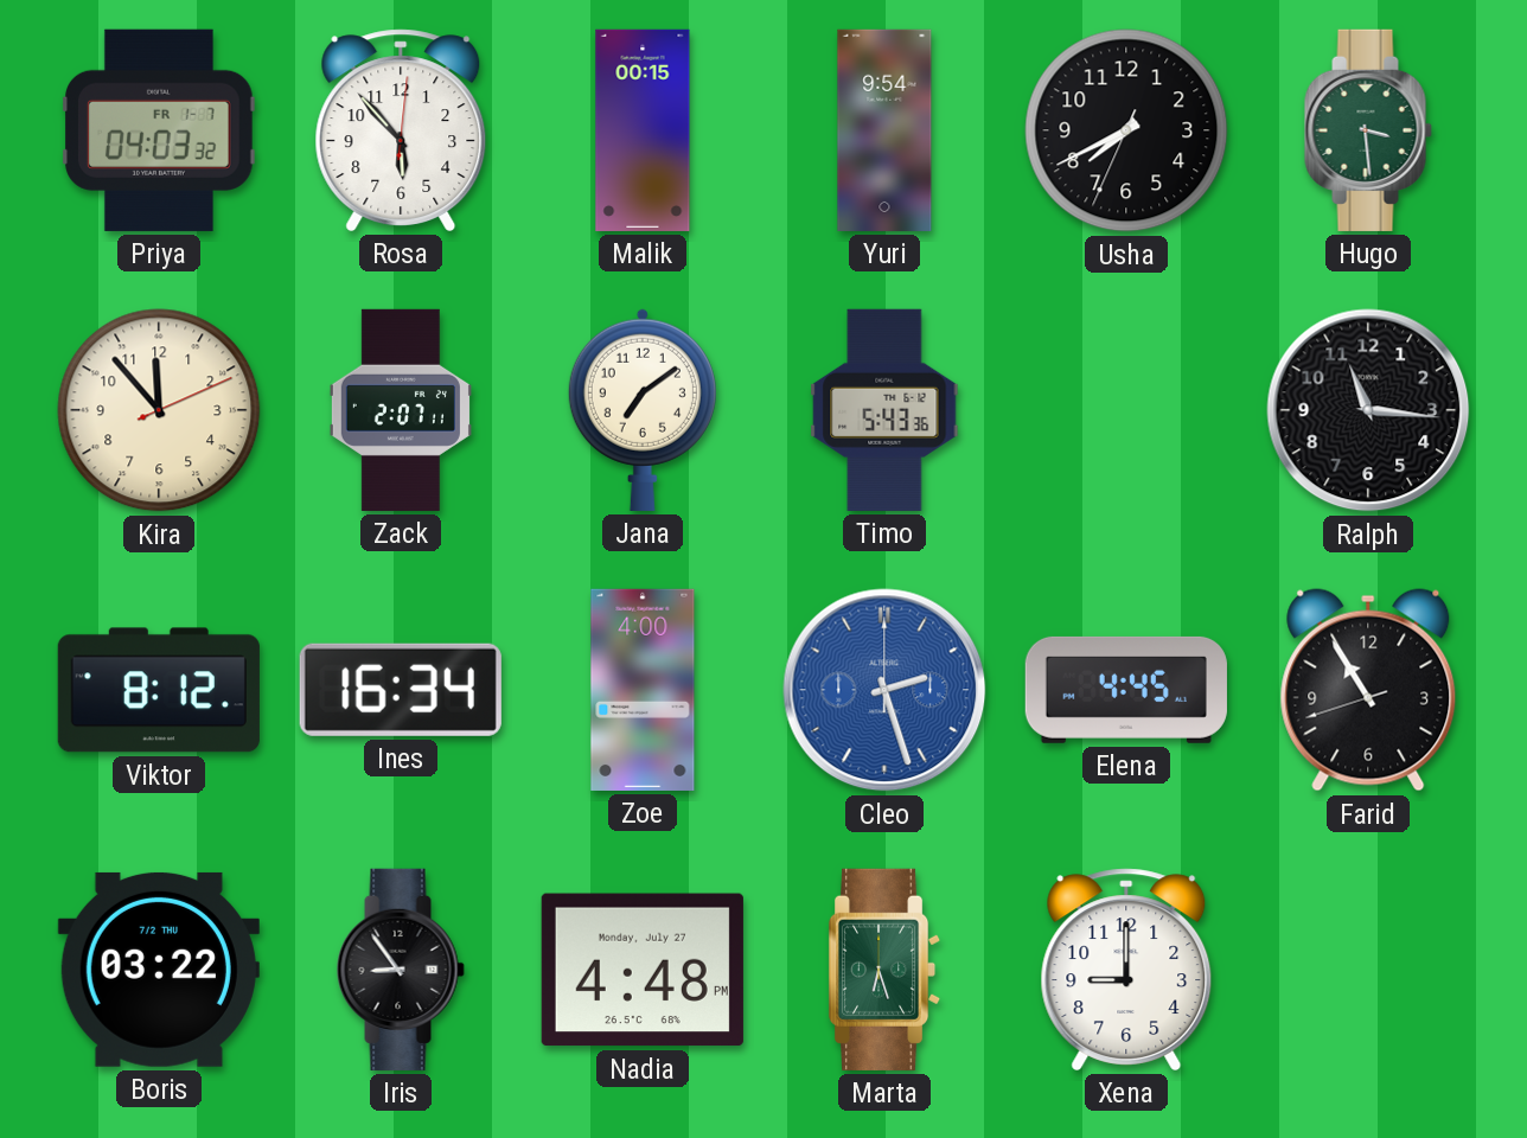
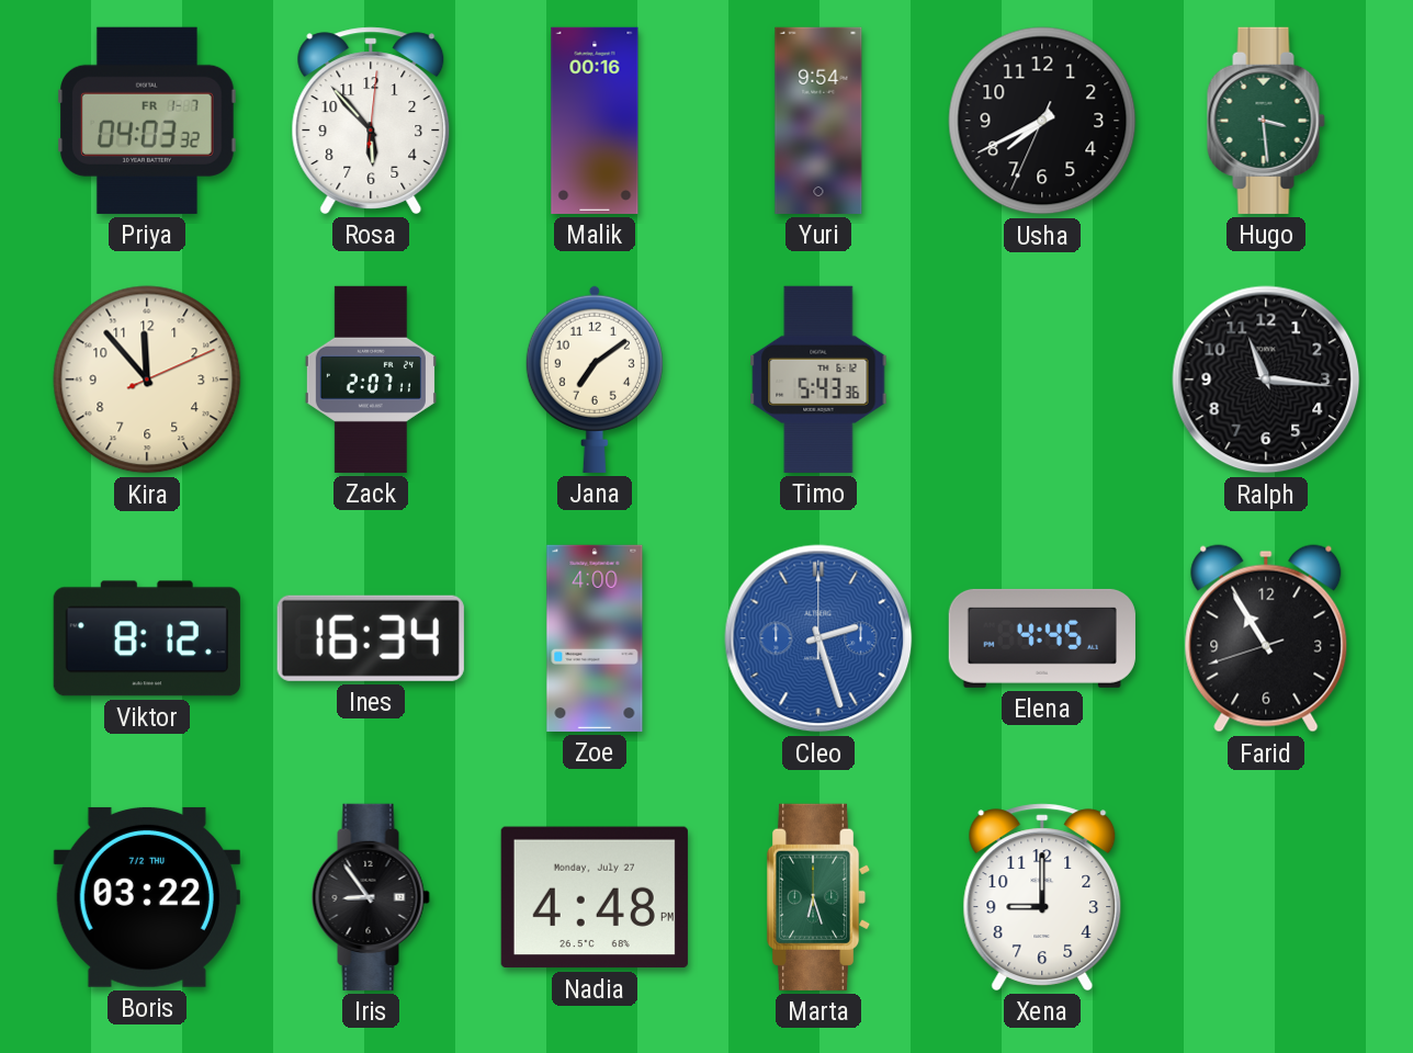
Malik: 00:15 -> 00:16 (595, 121)
